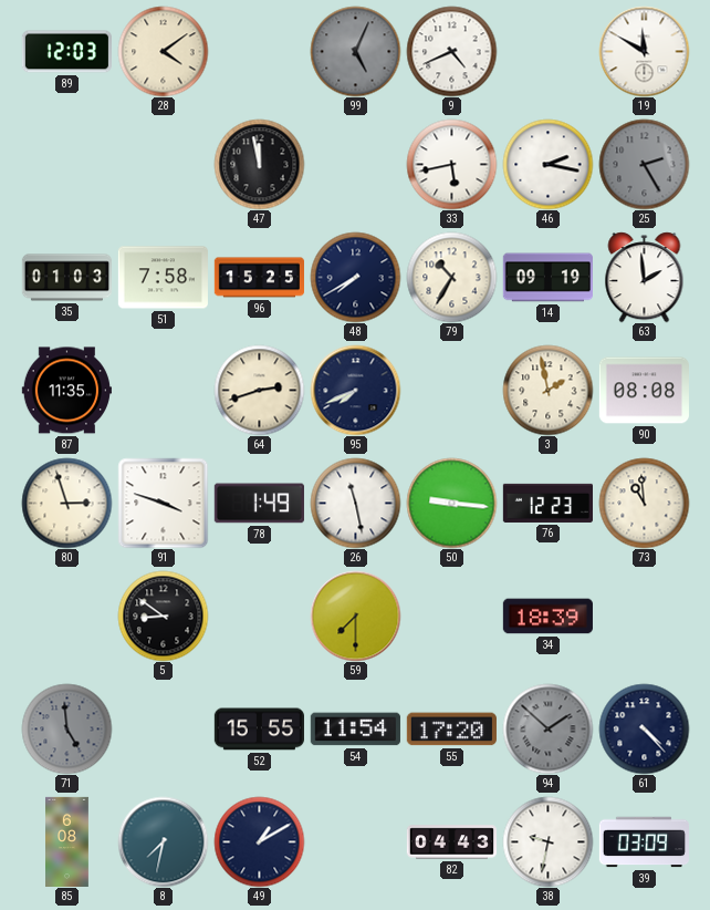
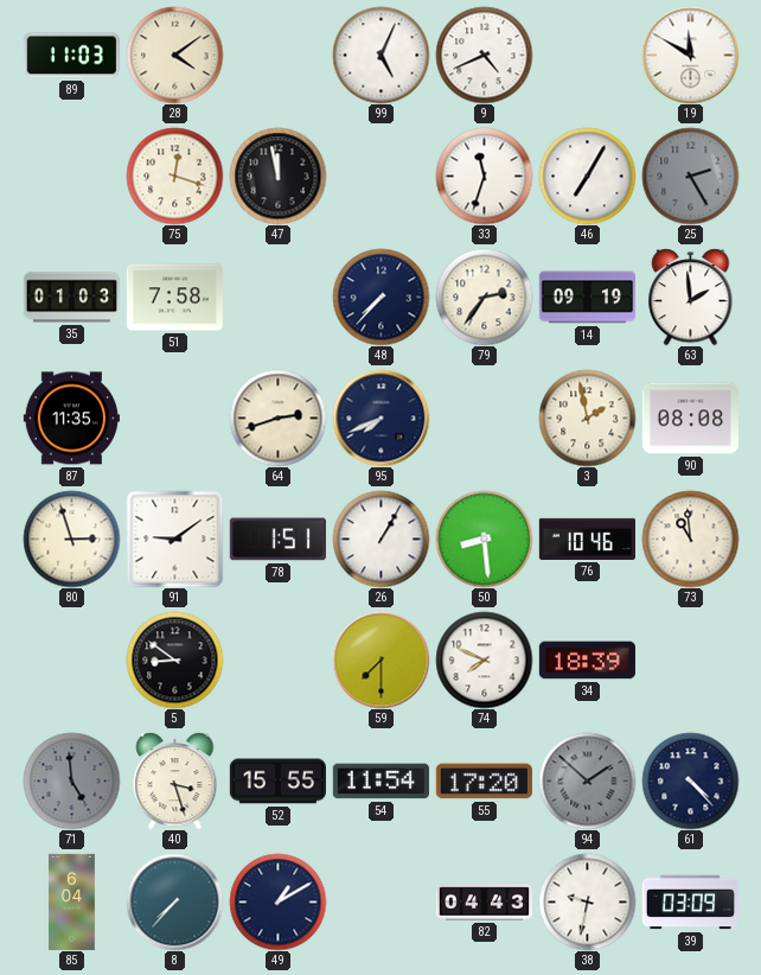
89: 12:03 -> 11:03 (71, 56)
99 dial: grey -> white (380, 55)
75: none -> 12:18 (174, 176)
33: 5:43 -> 11:33 (484, 176)
46: 2:17 -> 7:05 (587, 176)
96: 15:25 -> none (259, 278)
48: 7:40 -> 7:37 (380, 297)
79: 10:35 -> 2:36 (484, 297)
91: 3:48 -> 9:09 (174, 539)
78: 1:49 -> 1:51 (277, 540)
26: 11:28 -> 1:05 (380, 539)
50: 9:16 -> 8:29 (484, 539)
76: 12:23 -> 10:46 (587, 539)
74: none -> 7:49 (484, 659)
40: none -> 3:27 (175, 780)
85: 6:08 -> 6:04 (72, 901)
8: 7:32 -> 7:37 (174, 901)
